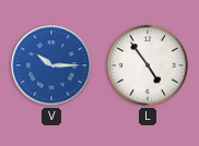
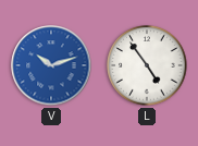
V: 10:15 -> 10:12 (51, 65)
